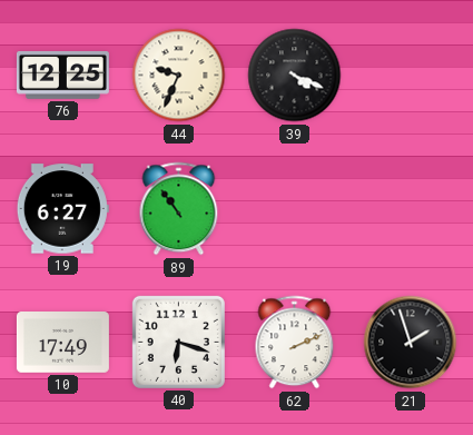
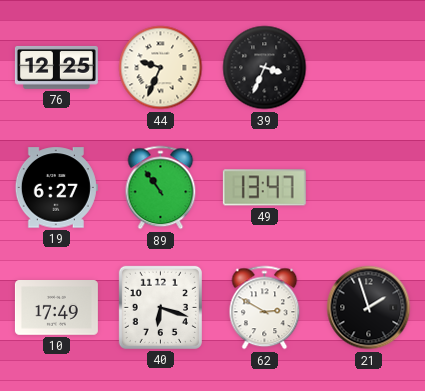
39: 4:19 -> 3:34 (265, 68)
49: none -> 13:47 (264, 188)
62: 2:11 -> 2:50 (265, 308)
